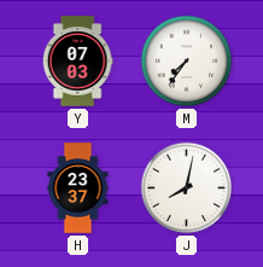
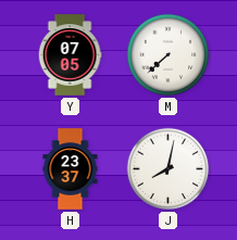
Y: 07:03 -> 07:05 (70, 55)
M: 7:36 -> 7:38 (169, 55)
